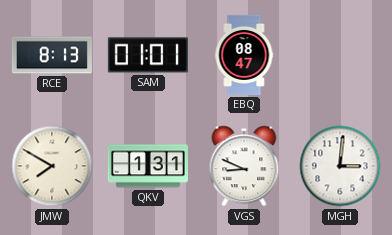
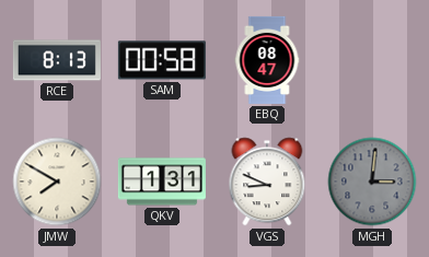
SAM: 01:01 -> 00:58 (162, 60)
MGH dial: white -> grey (372, 182)
